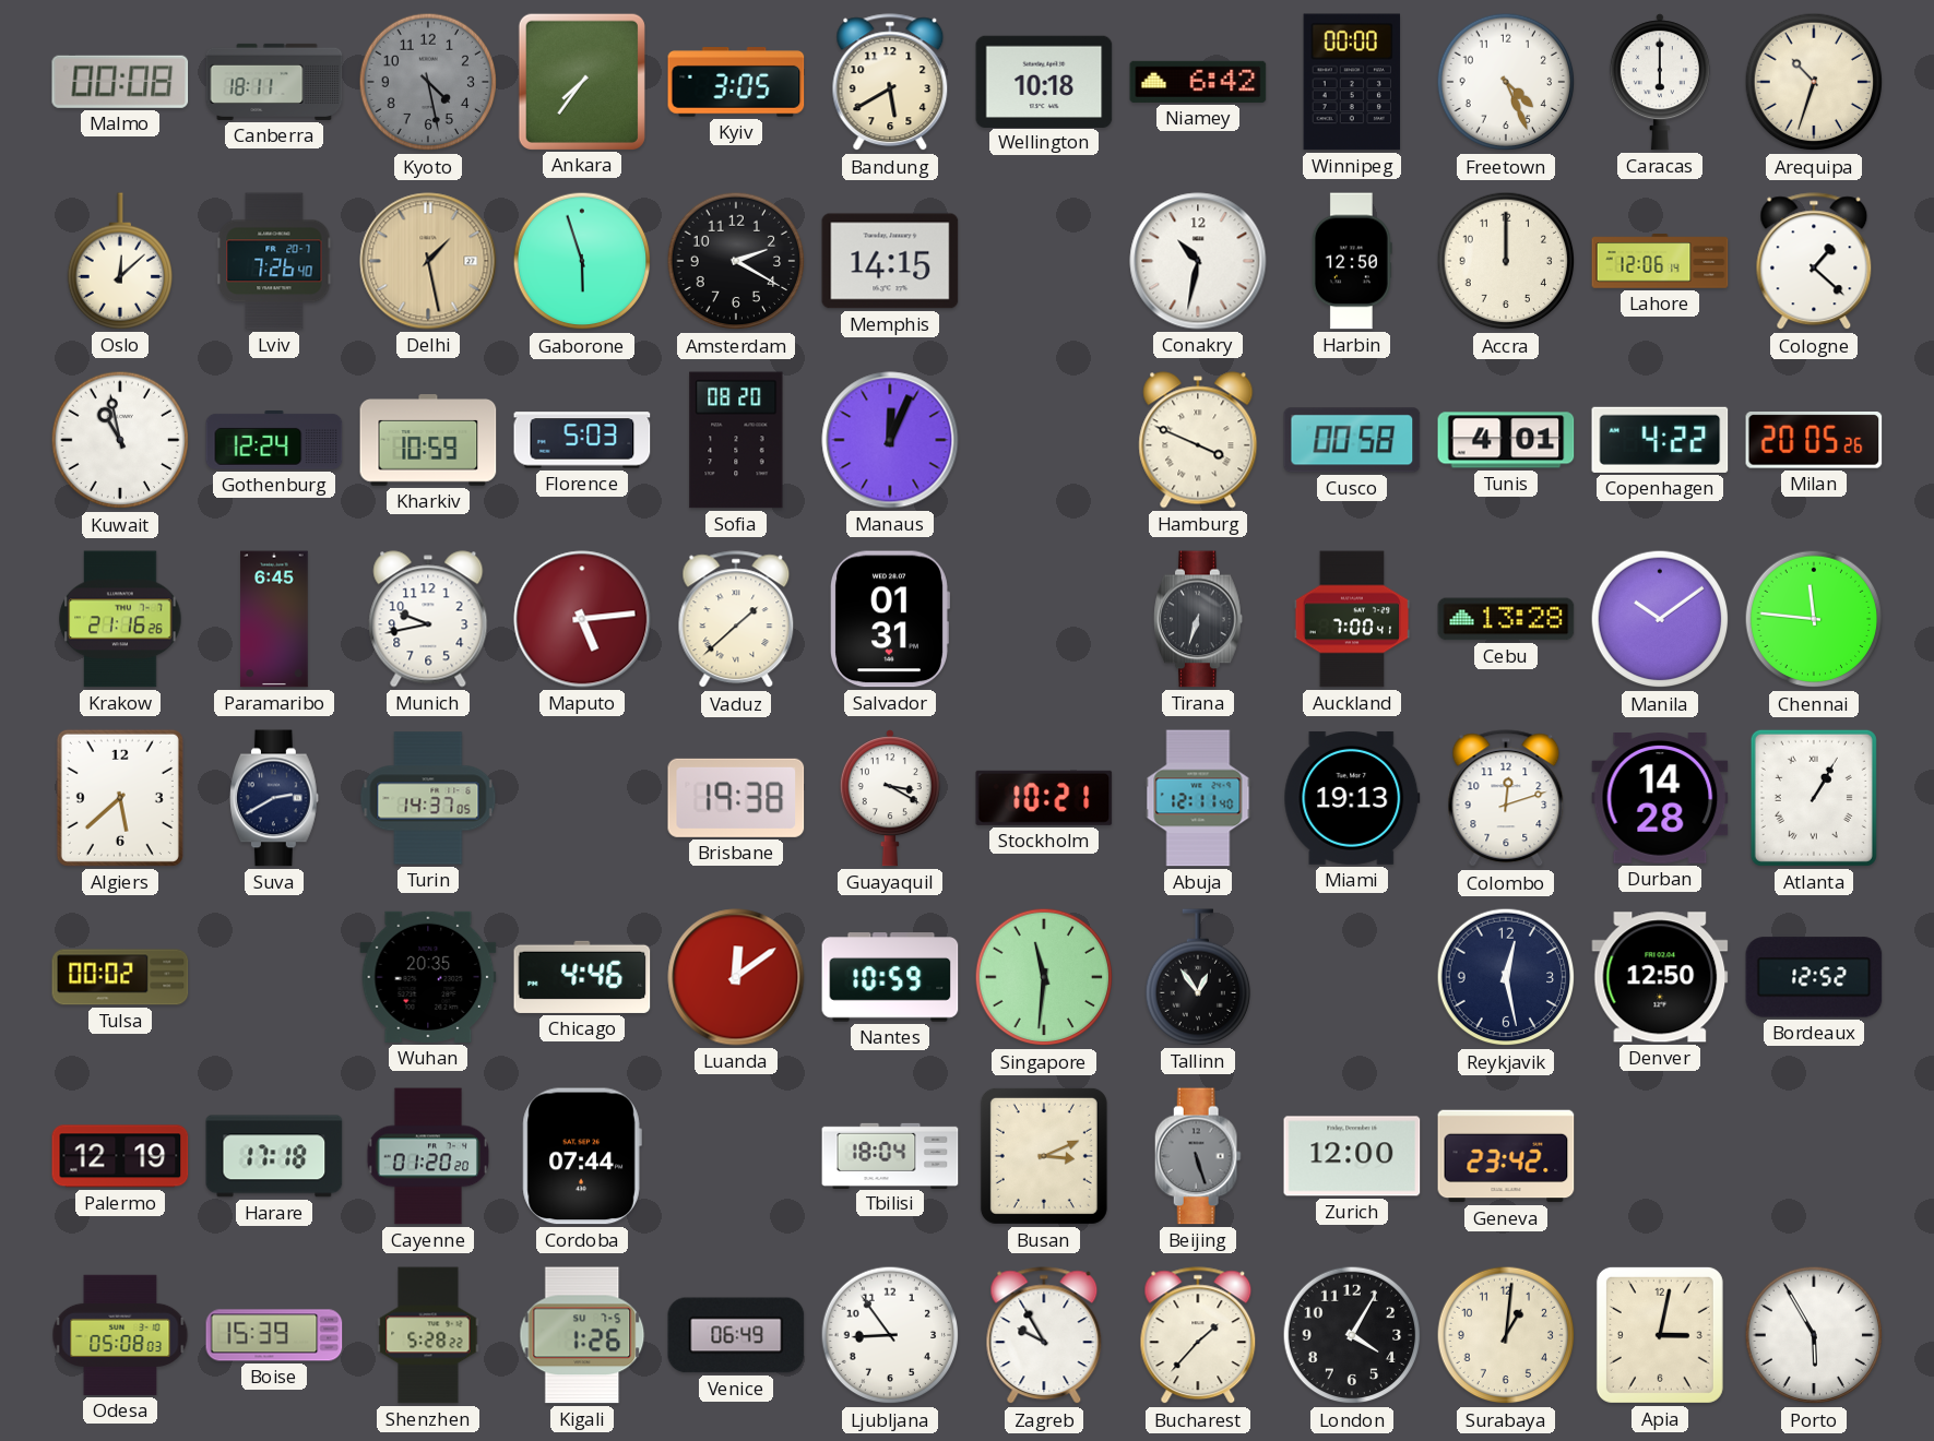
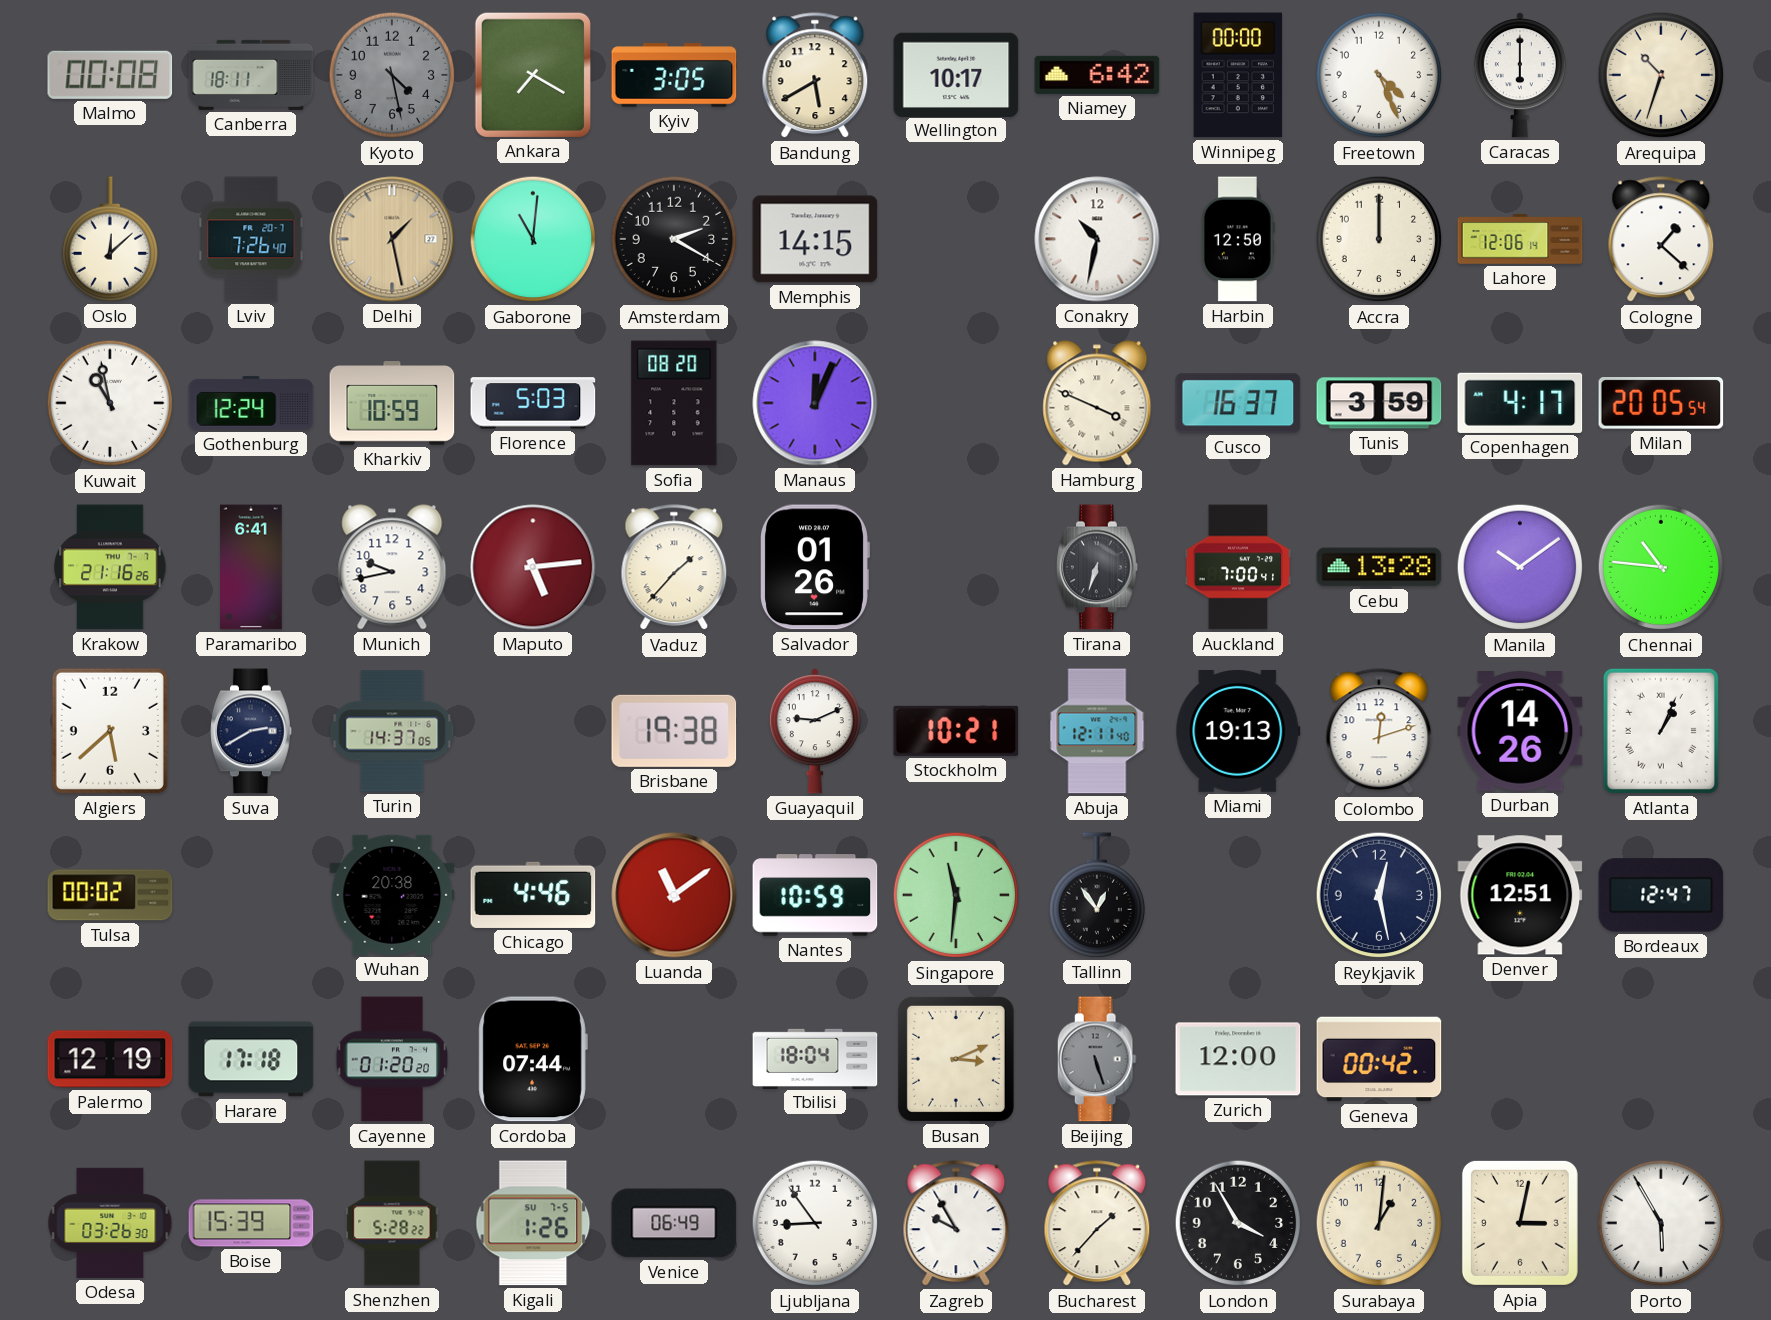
Ankara: 7:36 -> 7:20 (533, 74)
Wellington: 10:18 -> 10:17 (956, 74)
Gaborone: 5:57 -> 11:01 (533, 239)
Cusco: 00:58 -> 16:37 (1238, 403)
Tunis: 4:01 -> 3:59 (1379, 403)
Copenhagen: 4:22 -> 4:17 (1520, 403)
Milan: 20:05:26 -> 20:05:54 (1661, 403)
Paramaribo: 6:45 -> 6:41 (251, 567)
Vaduz: 1:38 -> 1:37 (674, 568)
Salvador: 01:31 -> 01:26 (815, 567)
Chennai: 11:46 -> 10:46 (1661, 567)
Guayaquil: 3:20 -> 9:11 (815, 731)
Durban: 14:28 -> 14:26 (1520, 732)
Atlanta: 1:05 -> 1:04 (1661, 731)
Wuhan: 20:35 -> 20:38 (392, 895)
Luanda: 12:09 -> 11:09 (674, 895)
Denver: 12:50 -> 12:51 (1520, 895)
Bordeaux: 12:52 -> 12:47 (1661, 895)
Geneva: 23:42 -> 00:42 (1379, 1059)
Odesa: 05:08 -> 03:26 (110, 1223)
London: 4:05 -> 3:55 (1238, 1223)
